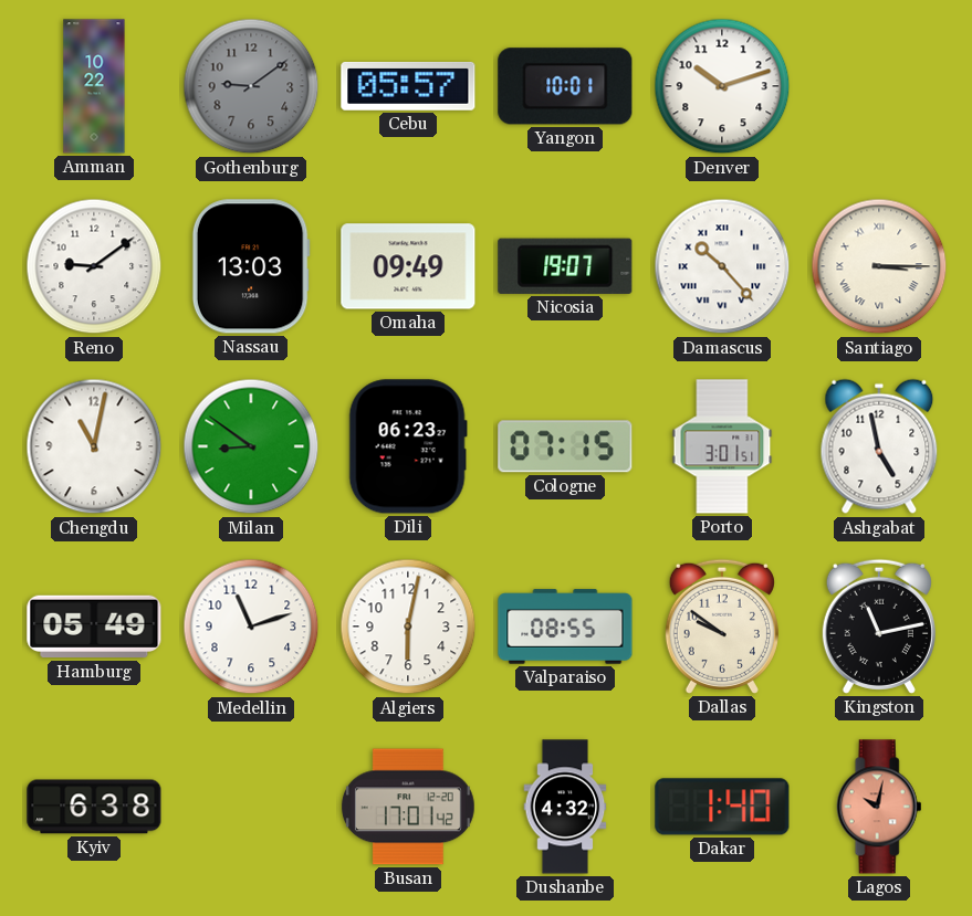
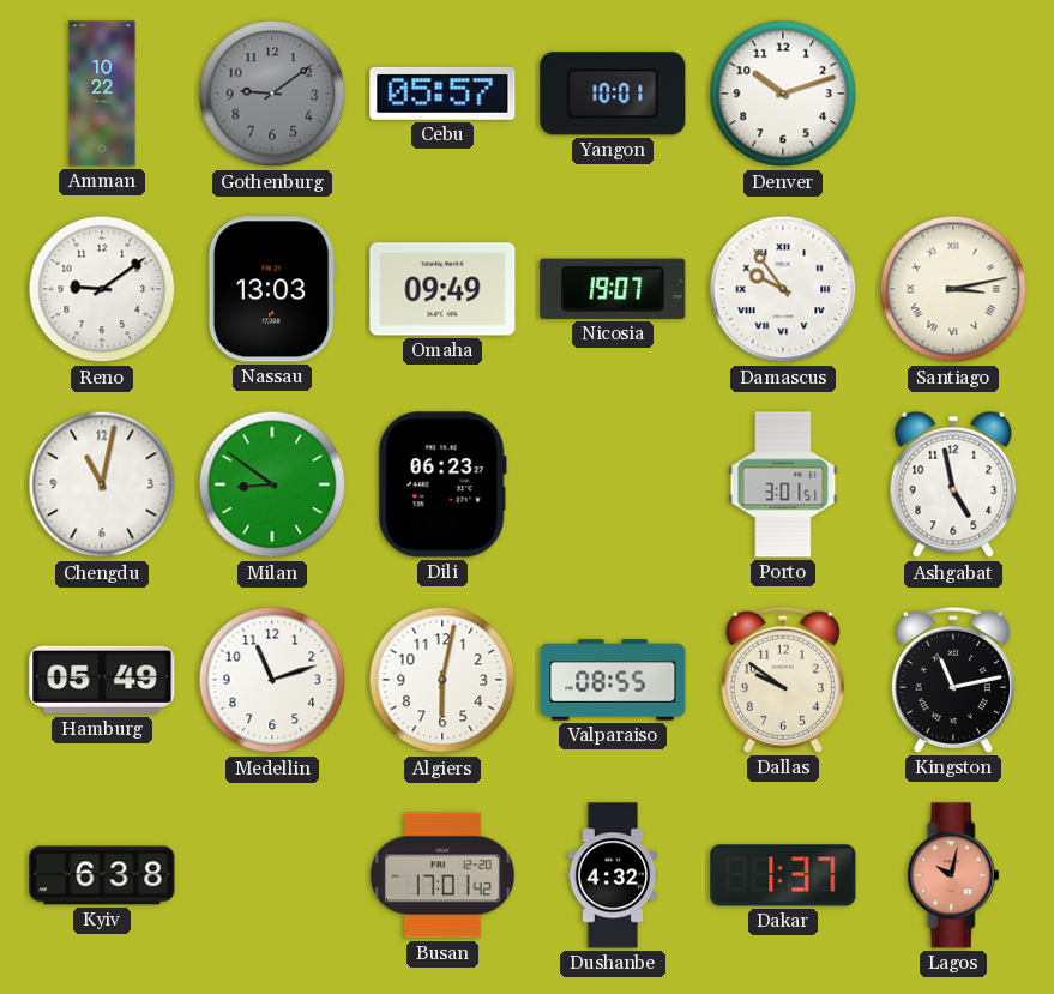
Damascus: 10:23 -> 9:54 (783, 289)
Santiago: 3:15 -> 3:13 (953, 289)
Cologne: 07:15 -> none (565, 446)
Dakar: 1:40 -> 1:37 (783, 875)
